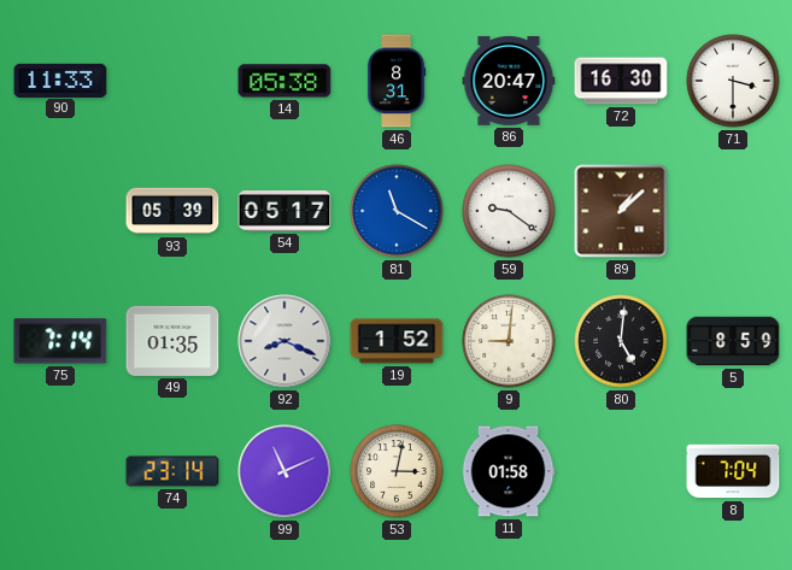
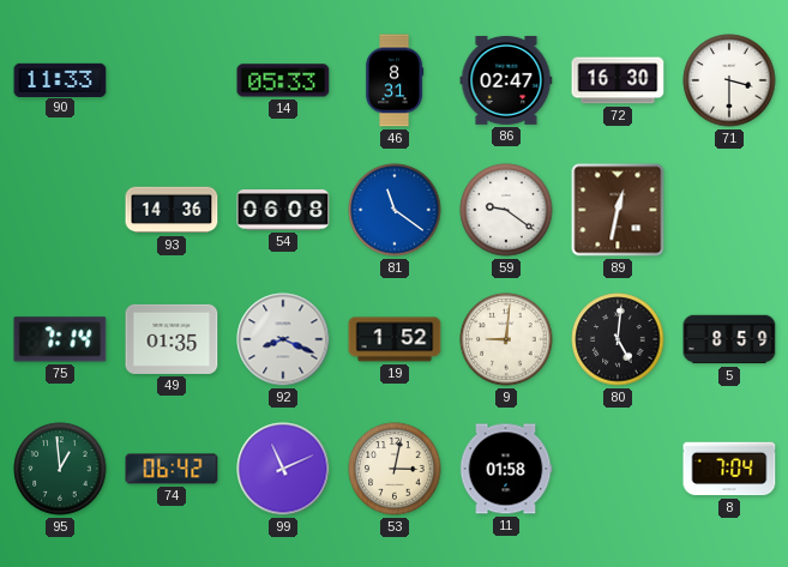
14: 05:38 -> 05:33 (283, 80)
86: 20:47 -> 02:47 (506, 80)
93: 05:39 -> 14:36 (172, 210)
54: 05:17 -> 06:08 (283, 211)
81: 11:20 -> 11:21 (395, 210)
89: 1:08 -> 12:32 (618, 210)
95: none -> 12:59 (60, 469)
74: 23:14 -> 06:42 (172, 469)
